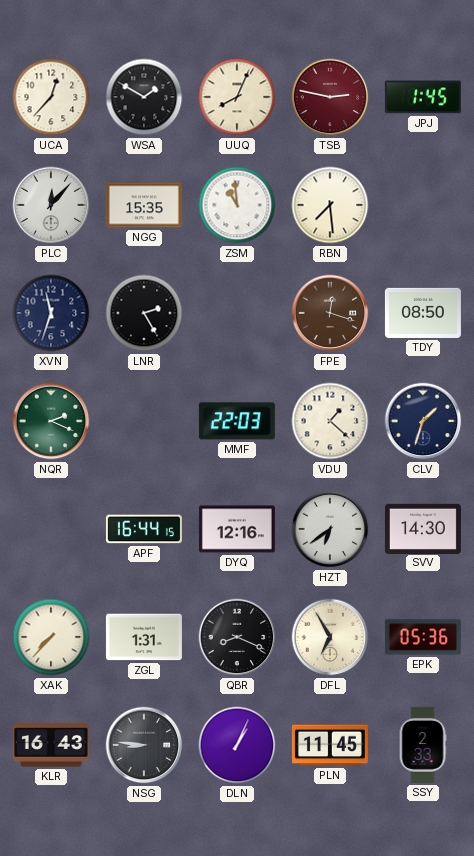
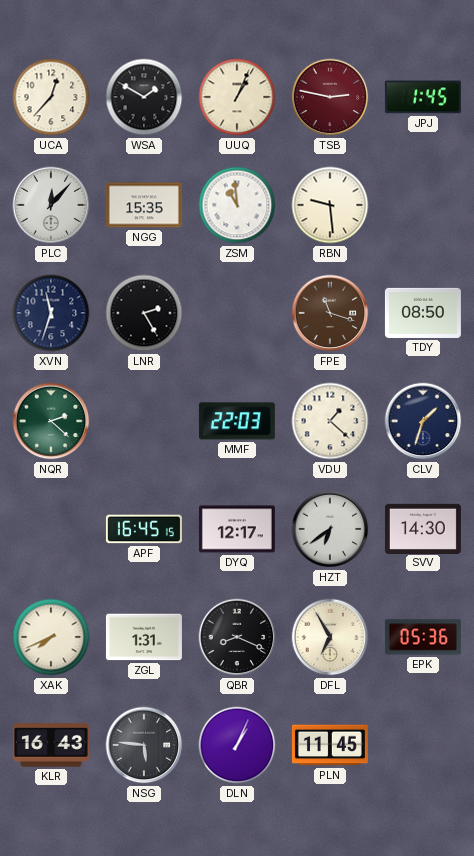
UUQ: 8:04 -> 1:04 (237, 97)
RBN: 7:29 -> 9:29 (330, 205)
FPE: 12:18 -> 11:18 (330, 313)
NQR: 2:19 -> 2:22 (51, 421)
APF: 16:44 -> 16:45 (144, 529)
DYQ: 12:16 -> 12:17 (237, 529)
XAK: 7:37 -> 7:41 (51, 637)
NSG: 8:46 -> 5:46 (144, 745)
SSY: 2:33 -> none (423, 745)
